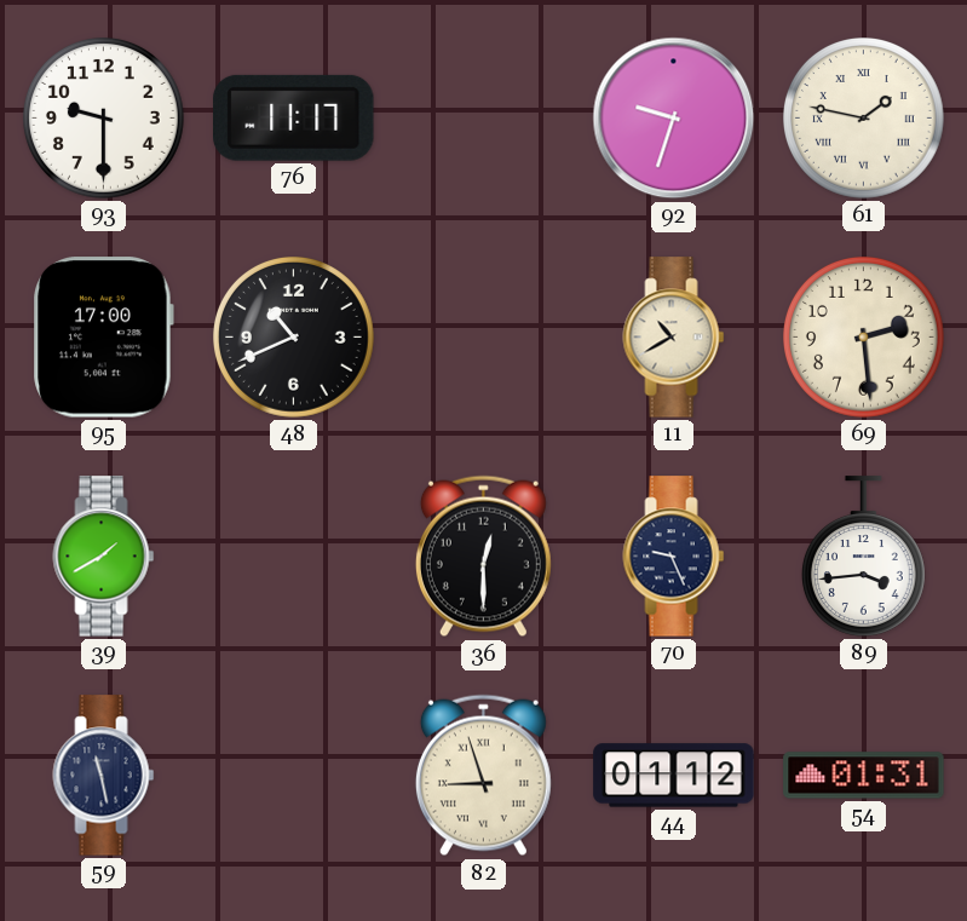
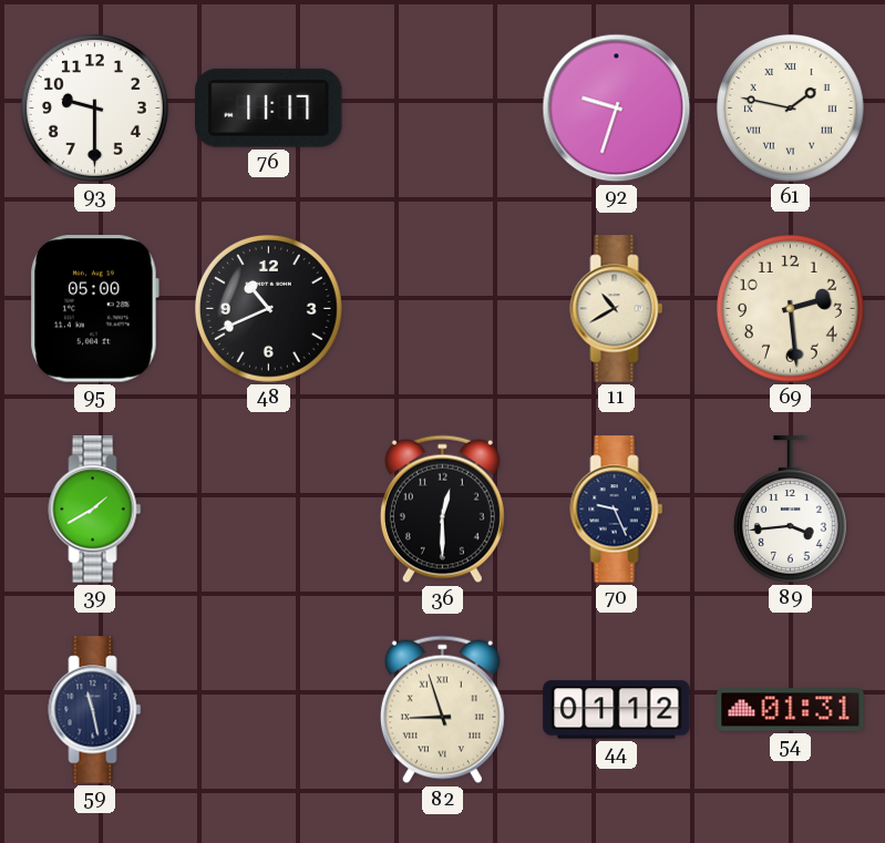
95: 17:00 -> 05:00 (94, 309)
